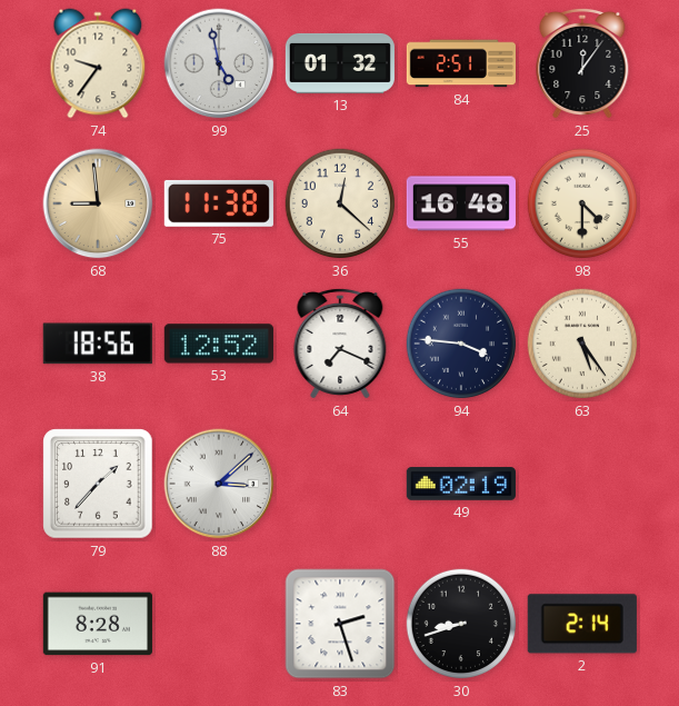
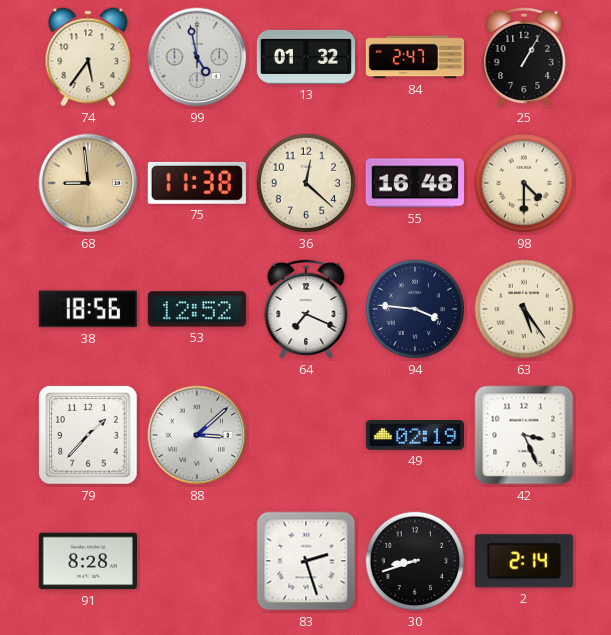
74: 9:36 -> 5:36 (88, 57)
84: 2:51 -> 2:47 (414, 57)
25: 12:06 -> 1:05 (524, 57)
42: none -> 3:26 (524, 435)
